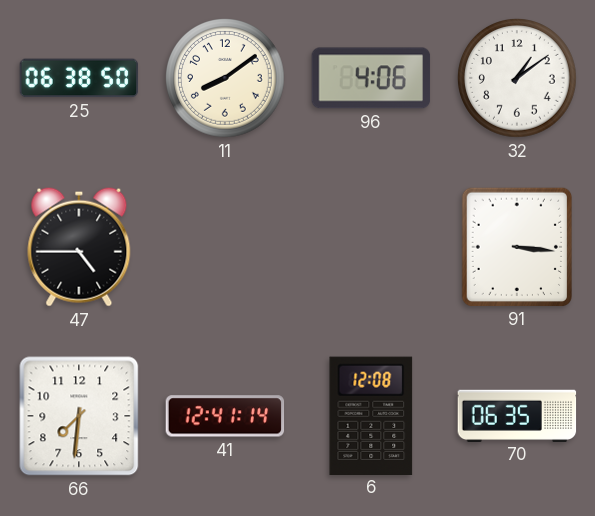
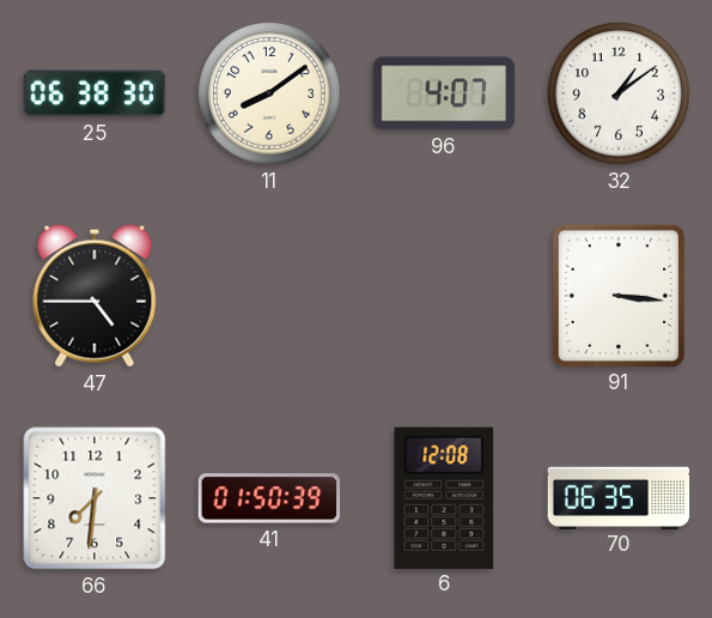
25: 06:38:50 -> 06:38:30 (95, 93)
96: 4:06 -> 4:07 (444, 93)
41: 12:41 -> 01:50 (269, 498)
